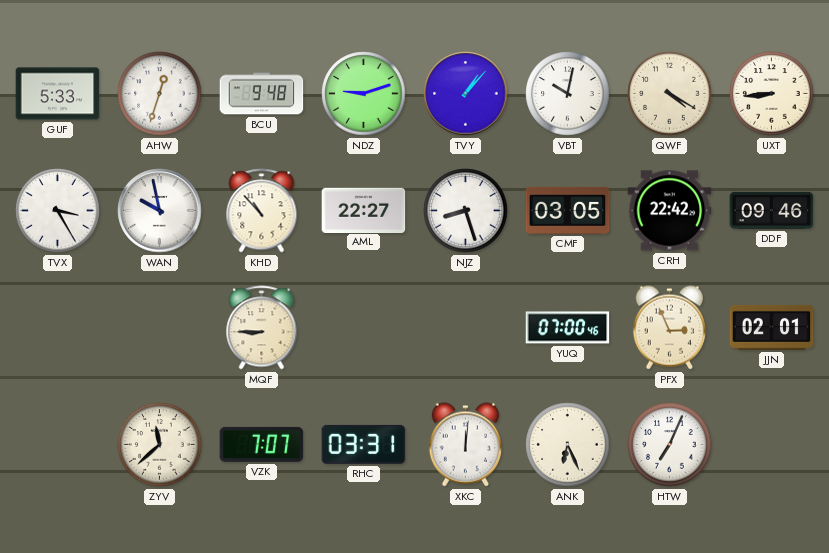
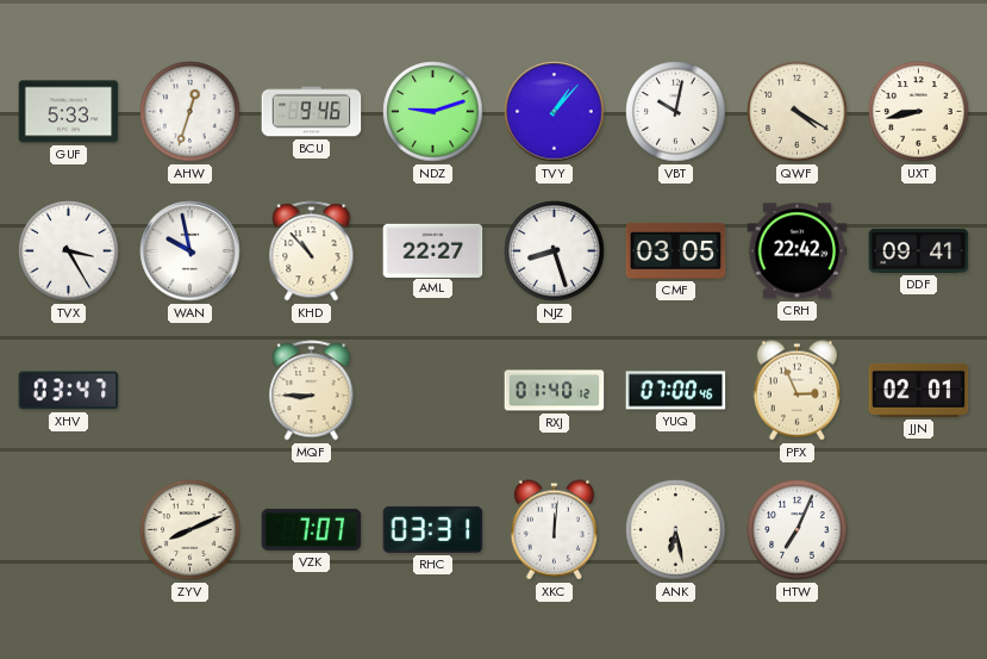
BCU: 9:48 -> 9:46 (312, 112)
UXT: 8:44 -> 8:43 (919, 112)
DDF: 09:46 -> 09:41 (919, 250)
XHV: none -> 03:47 (69, 391)
RXJ: none -> 01:40 (555, 391)
ZYV: 11:38 -> 8:11 (190, 530)
ANK: 6:26 -> 6:28 (676, 530)
